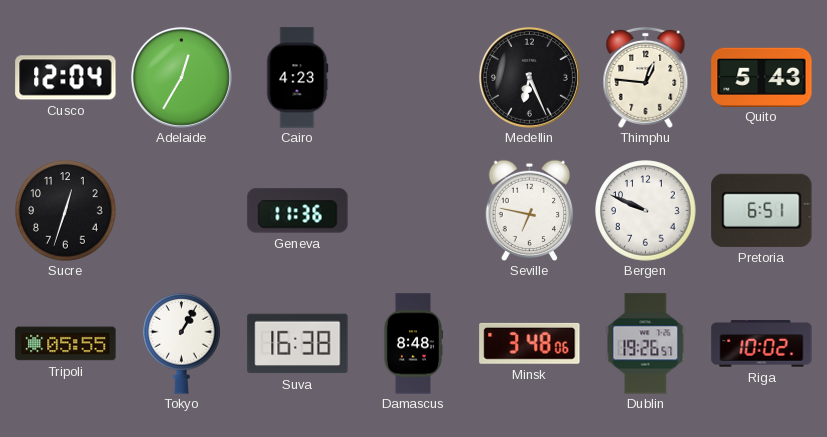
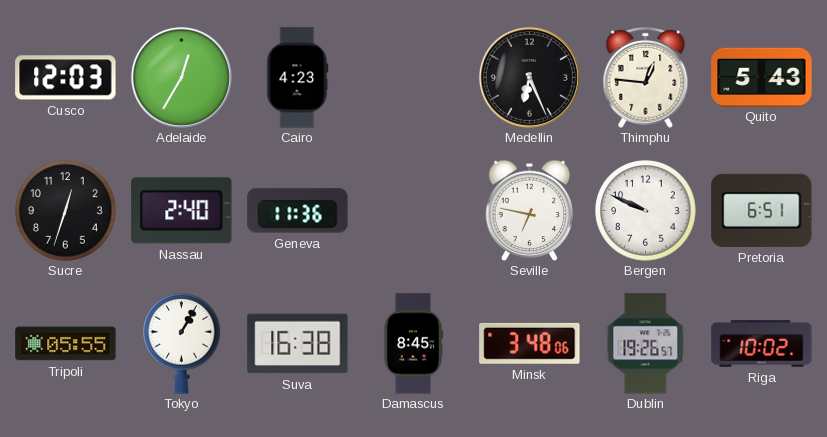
Cusco: 12:04 -> 12:03 (66, 78)
Nassau: none -> 2:40 (182, 211)
Damascus: 8:48 -> 8:45 (413, 344)
